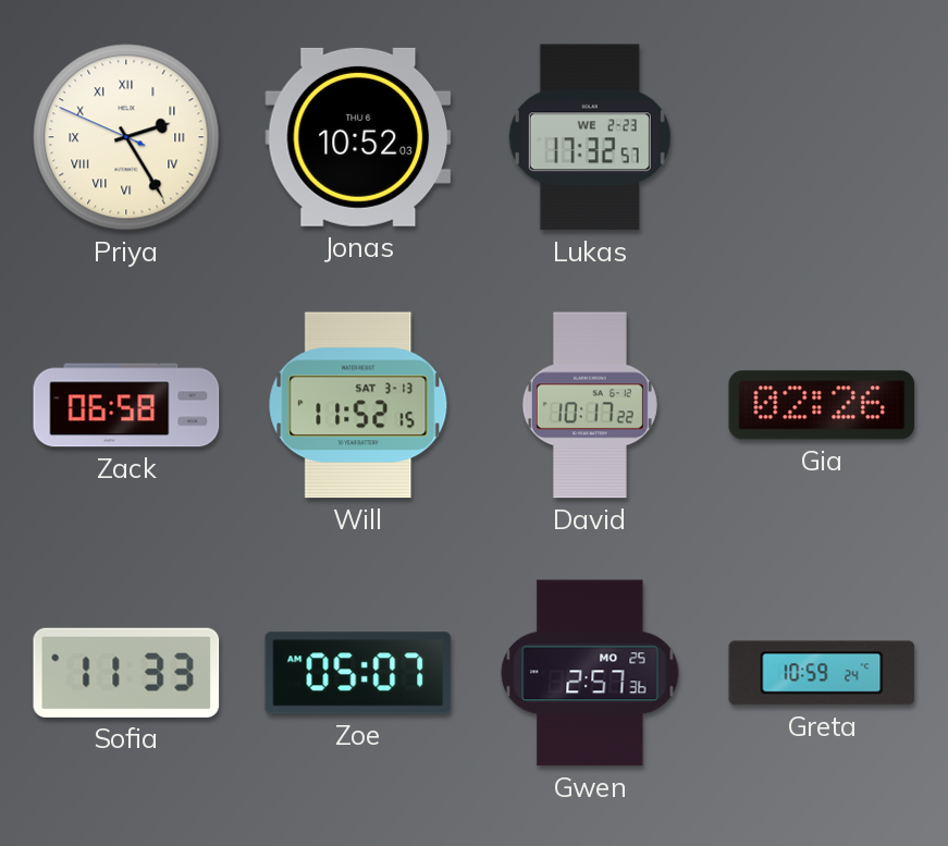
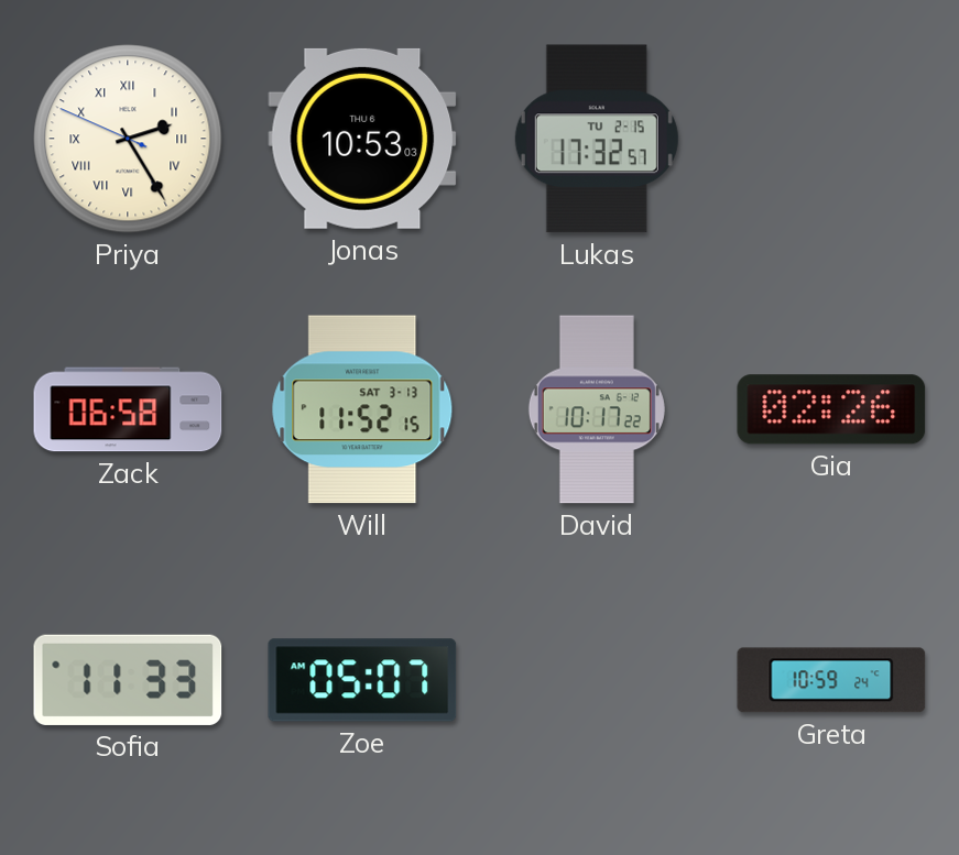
Jonas: 10:52 -> 10:53 (362, 139)
Lukas date: WE 2-23 -> TU 2-15 (597, 139)
Gwen: 2:57 -> none (590, 673)
